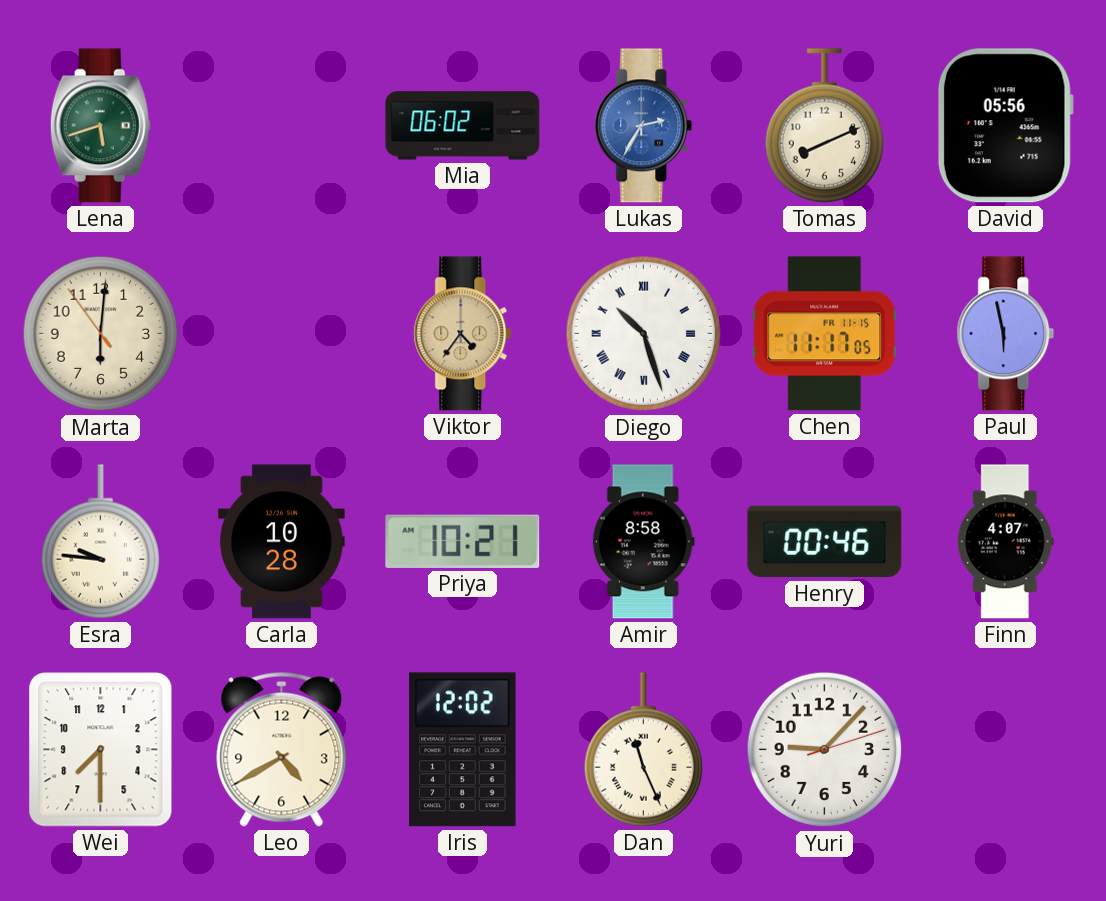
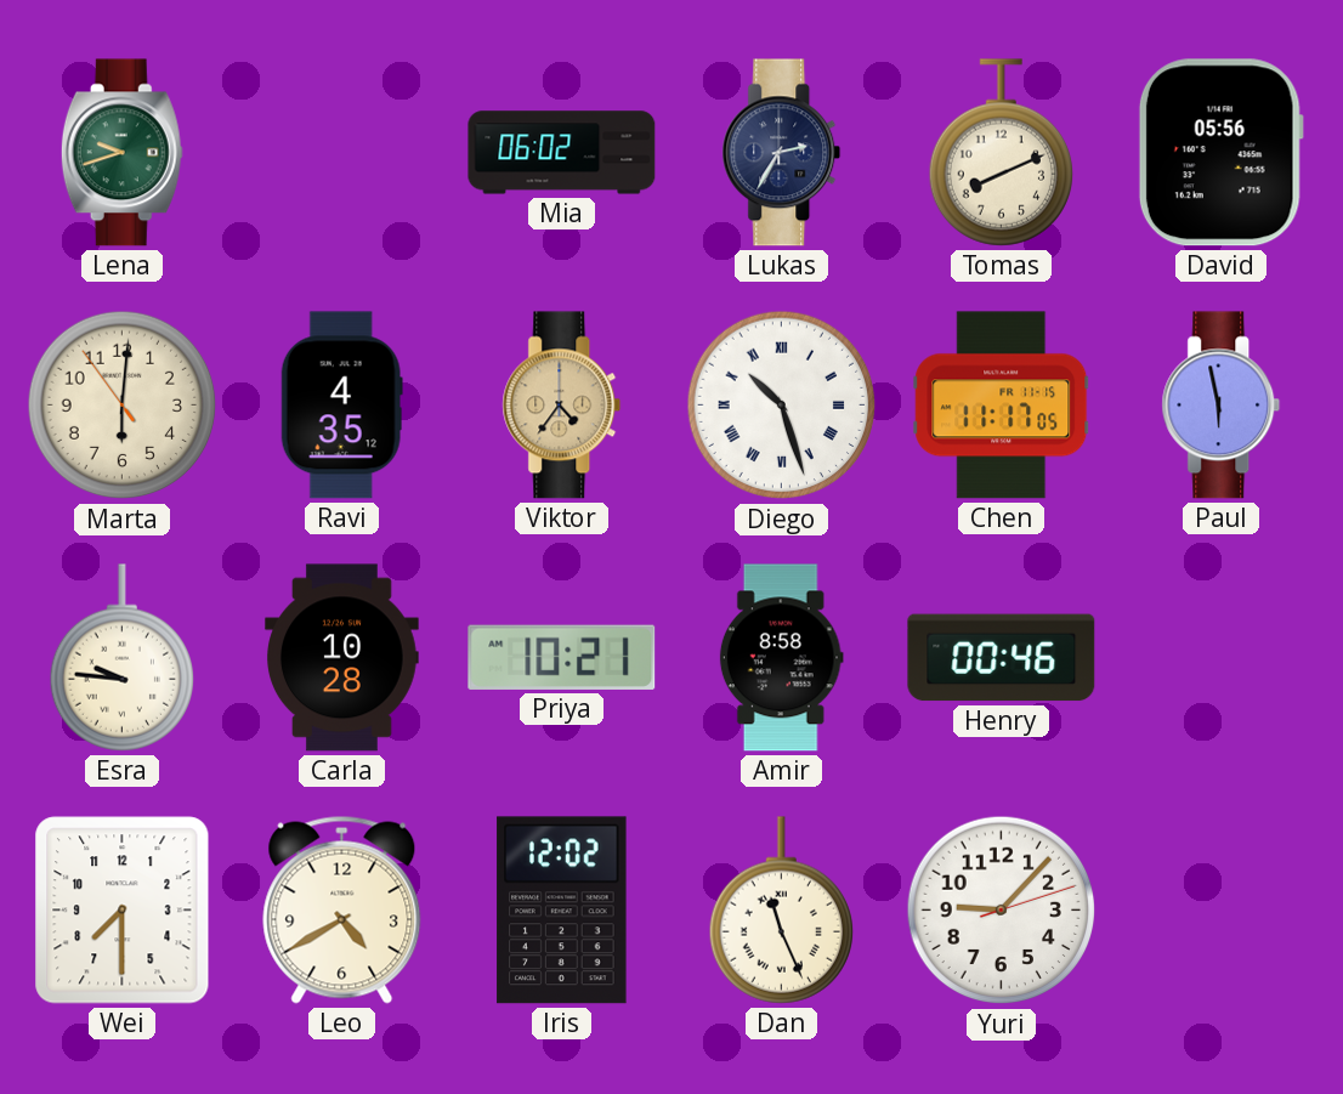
Lena: 5:42 -> 9:42 (121, 153)
Lukas dial: blue -> navy (782, 153)
Ravi: none -> 4:35 (341, 406)
Finn: 4:07 -> none (1005, 542)
